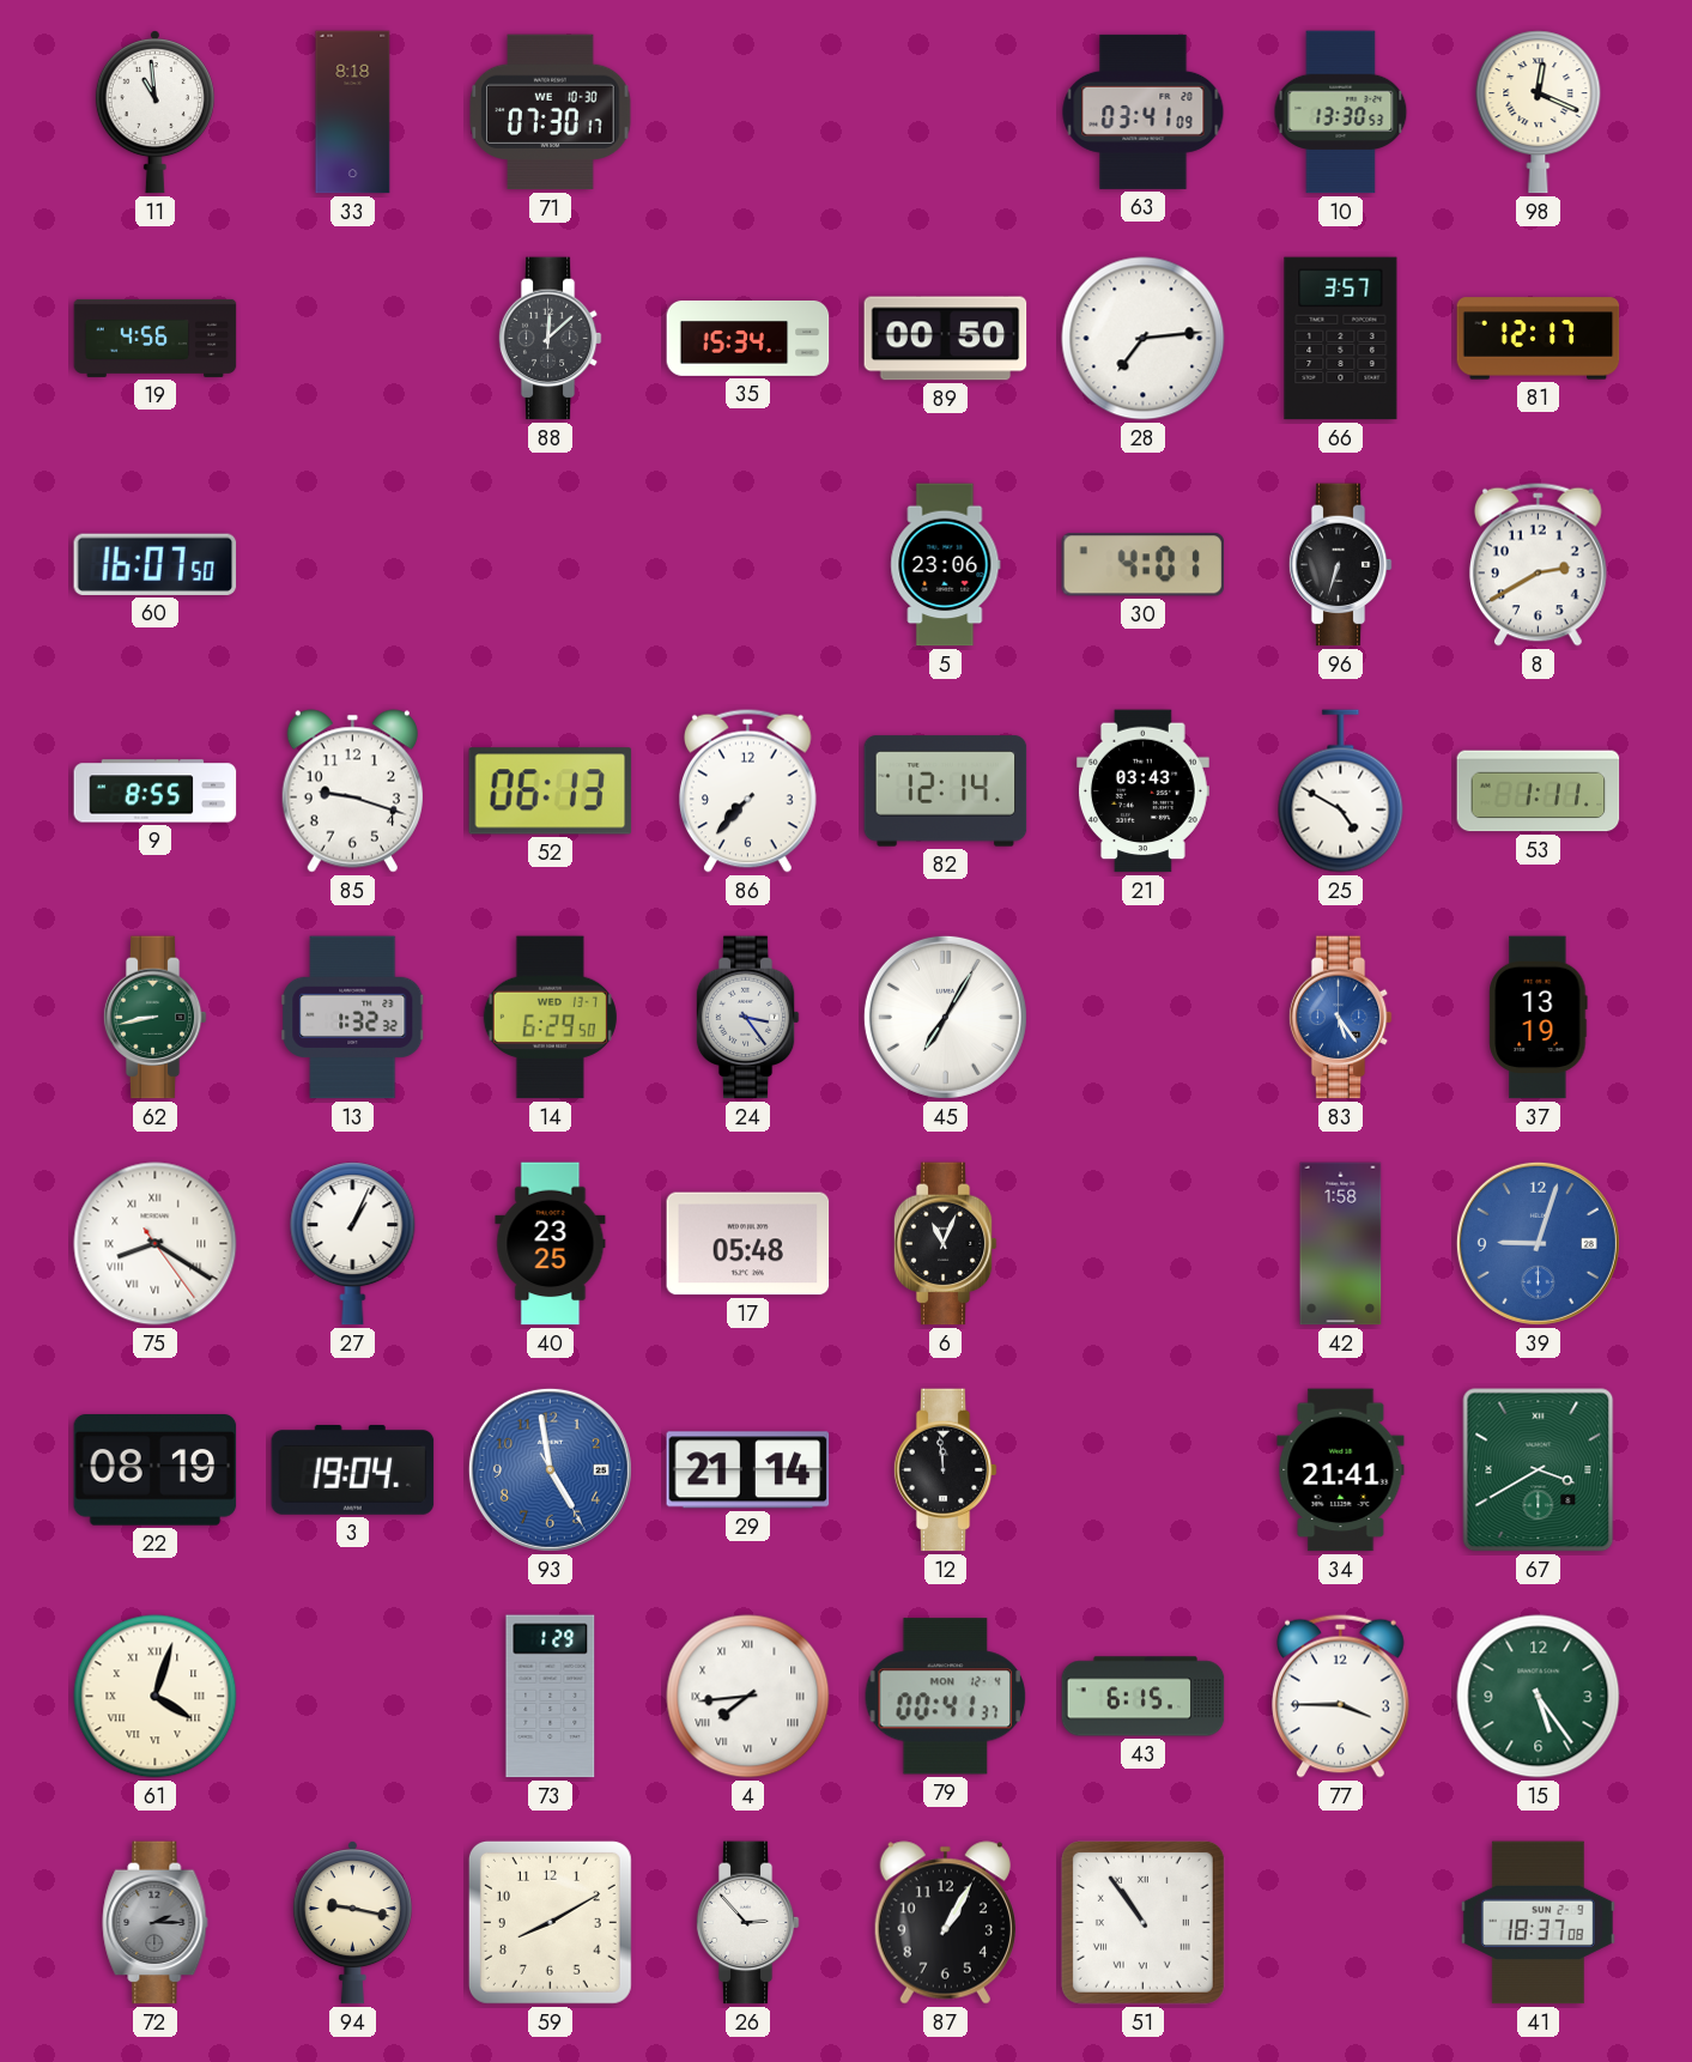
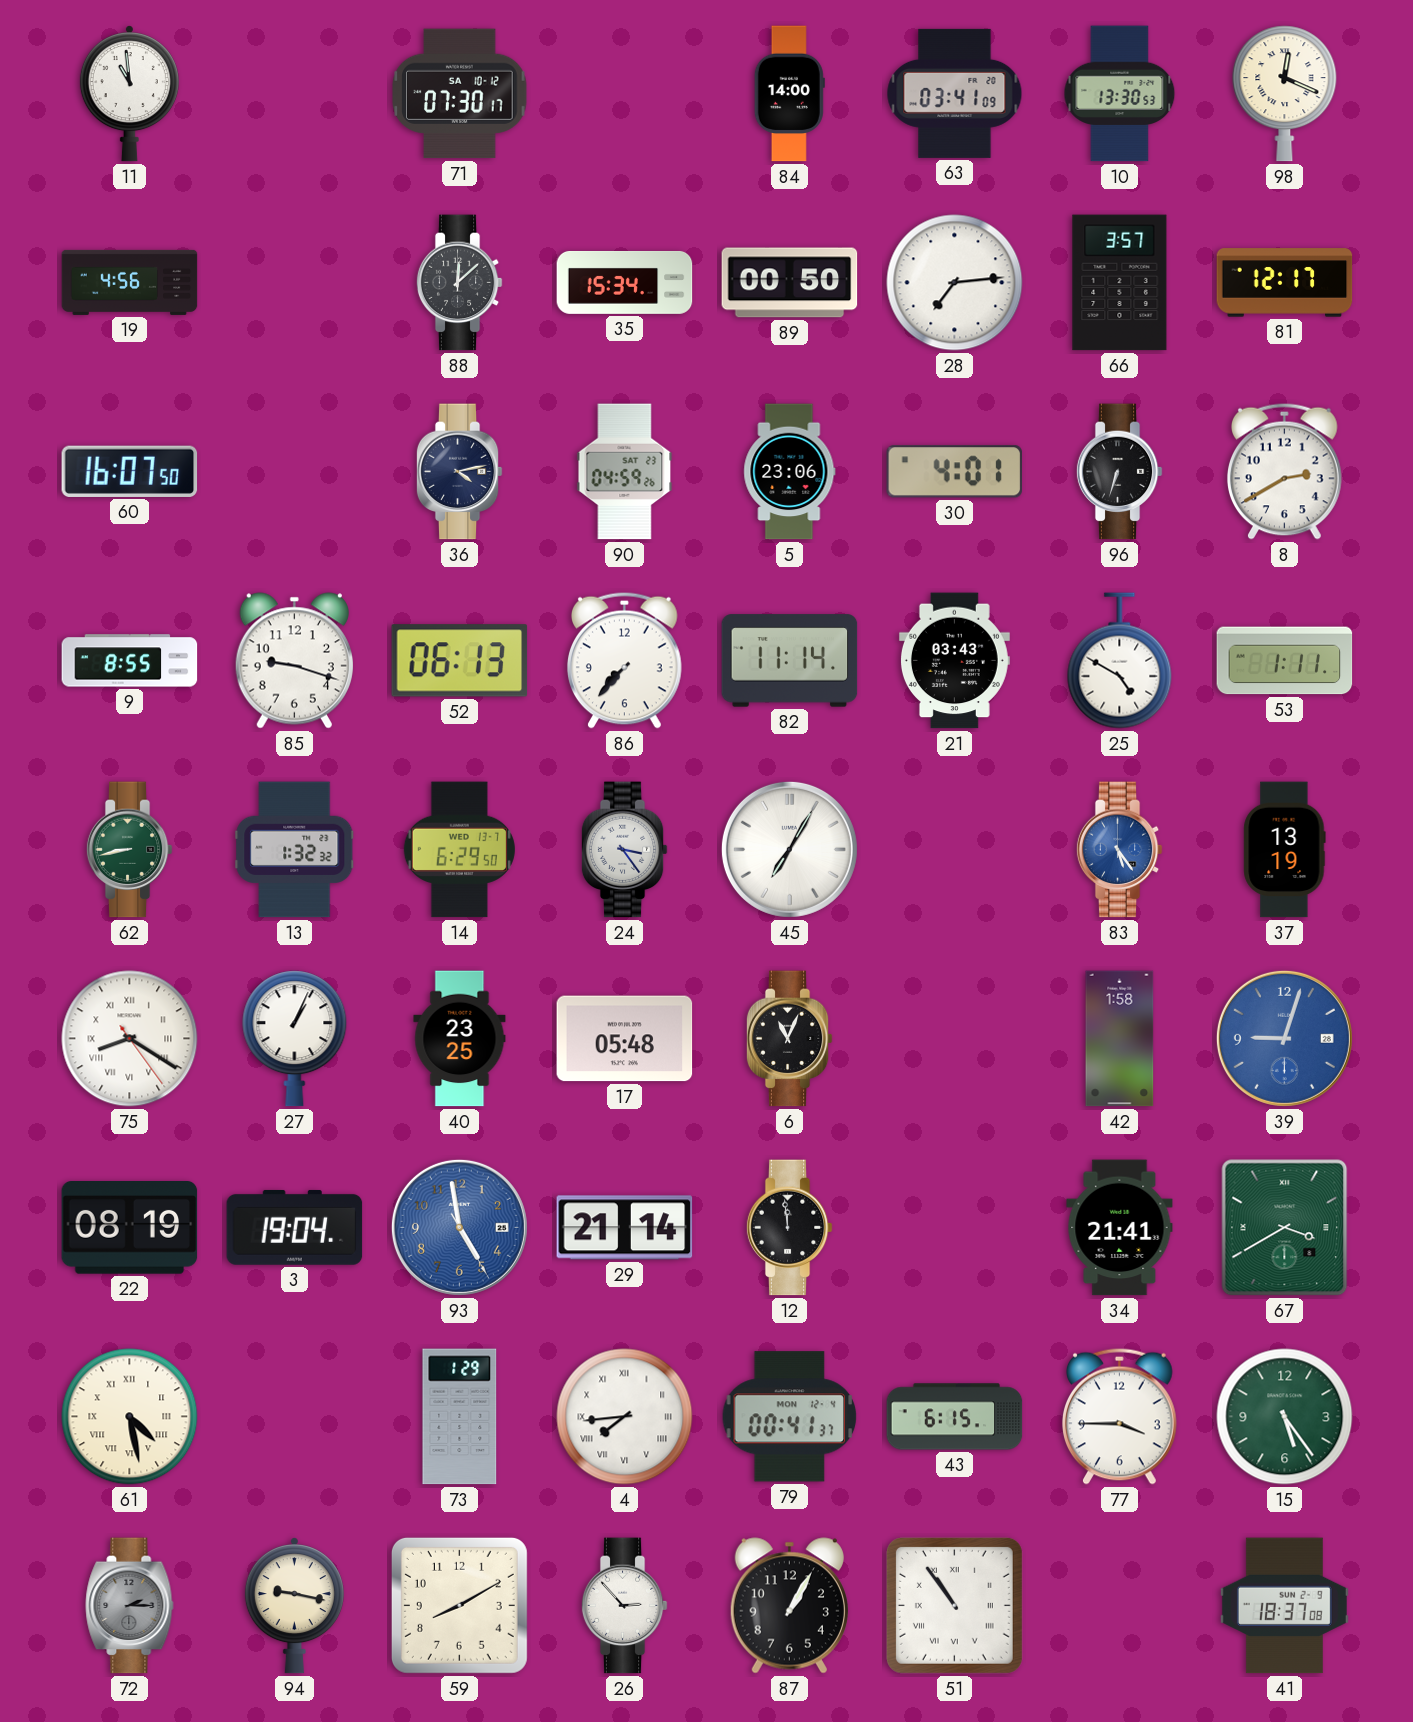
33: 8:18 -> none (353, 113)
71 date: WE 10-30 -> SA 10-12 (460, 94)
84: none -> 14:00 (789, 94)
36: none -> 4:13 (459, 472)
90: none -> 04:59 (625, 472)
82: 12:14 -> 11:14 (790, 661)
61: 4:03 -> 4:28 (130, 1417)
